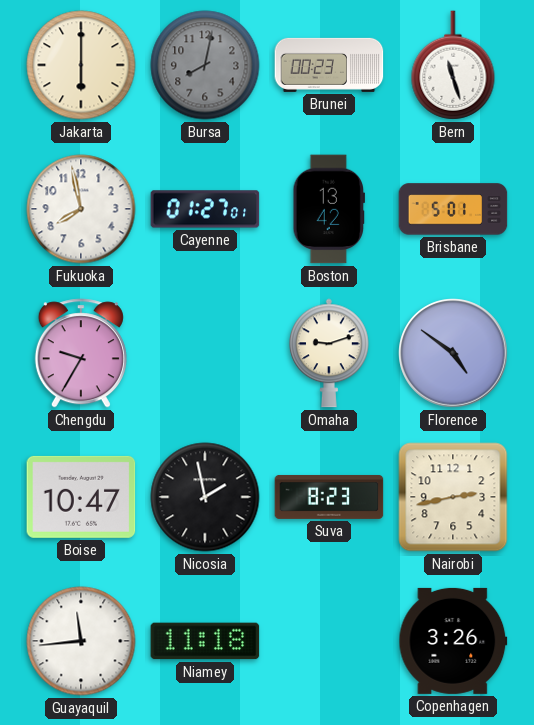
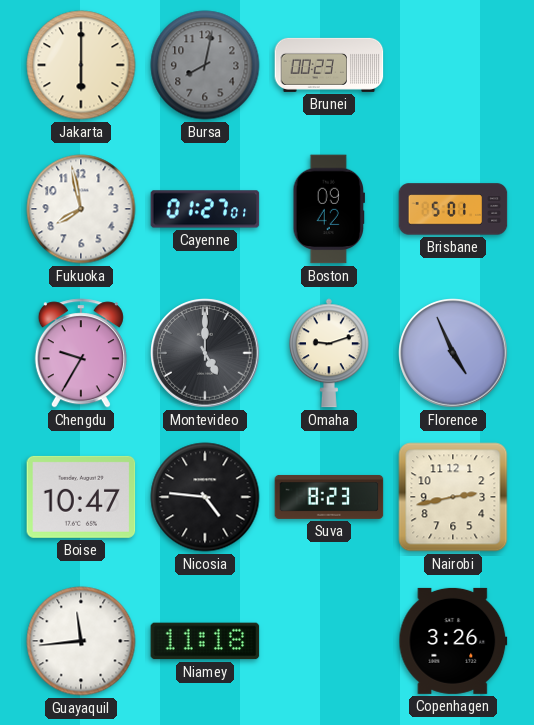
Bern: 11:27 -> none (453, 65)
Boston: 13:42 -> 09:42 (328, 209)
Montevideo: none -> 5:00 (205, 353)
Florence: 4:51 -> 4:56 (453, 353)
Nicosia: 1:58 -> 4:46 (205, 497)
